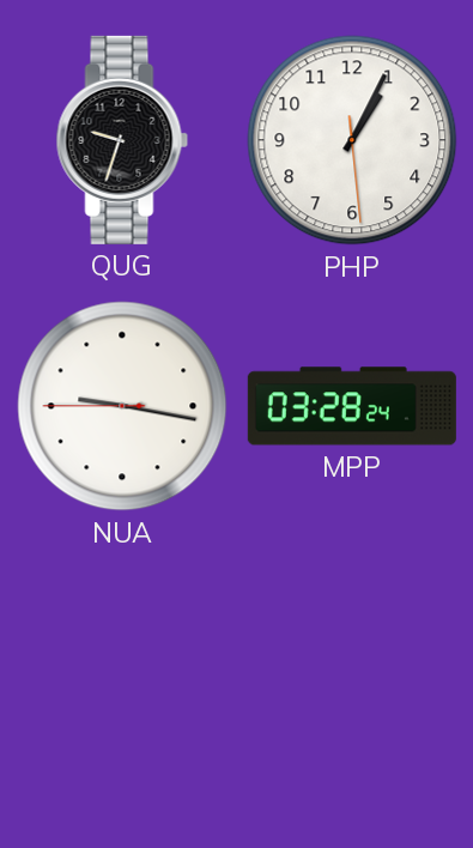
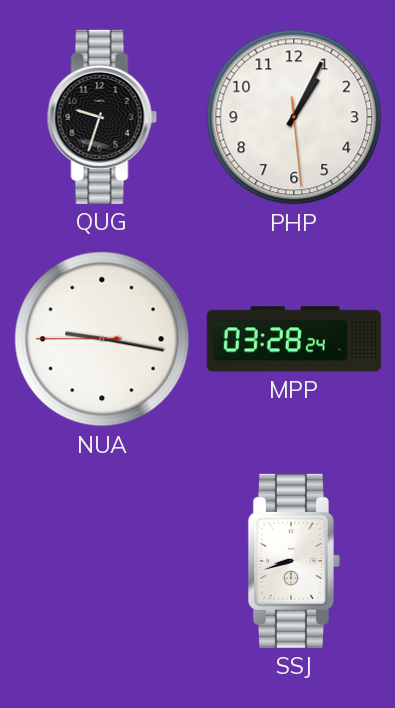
SSJ: none -> 8:42 (294, 561)
